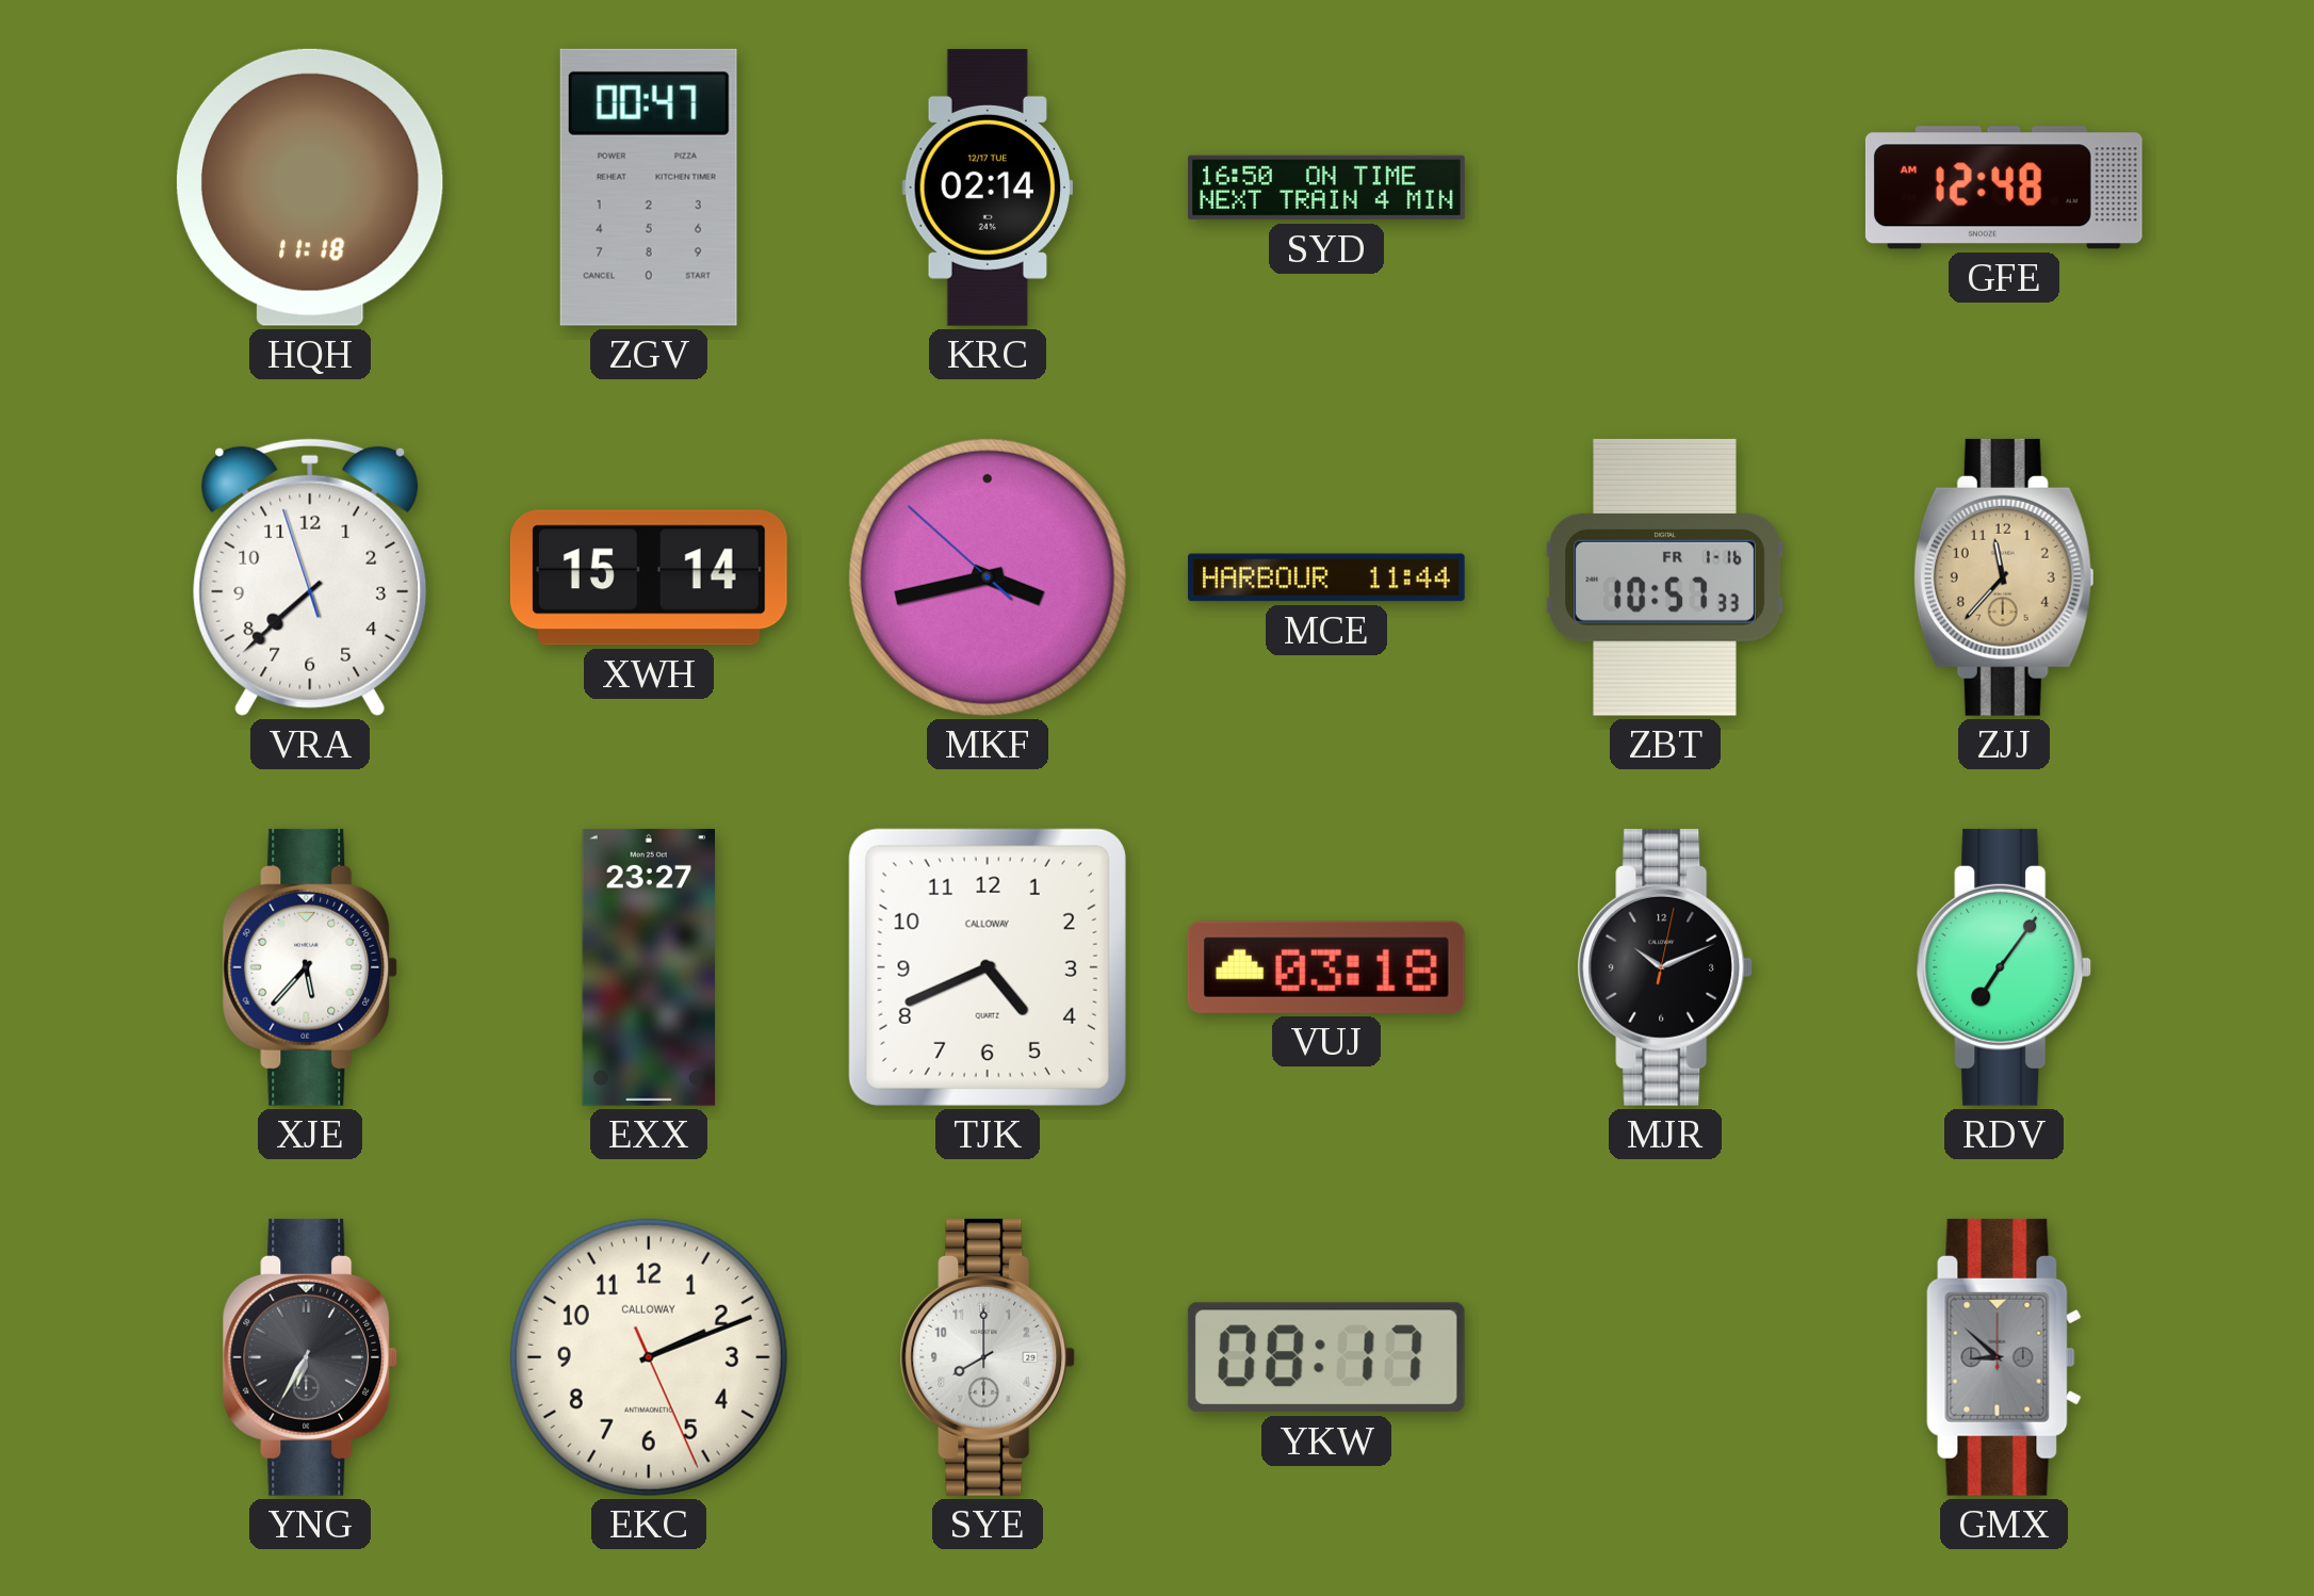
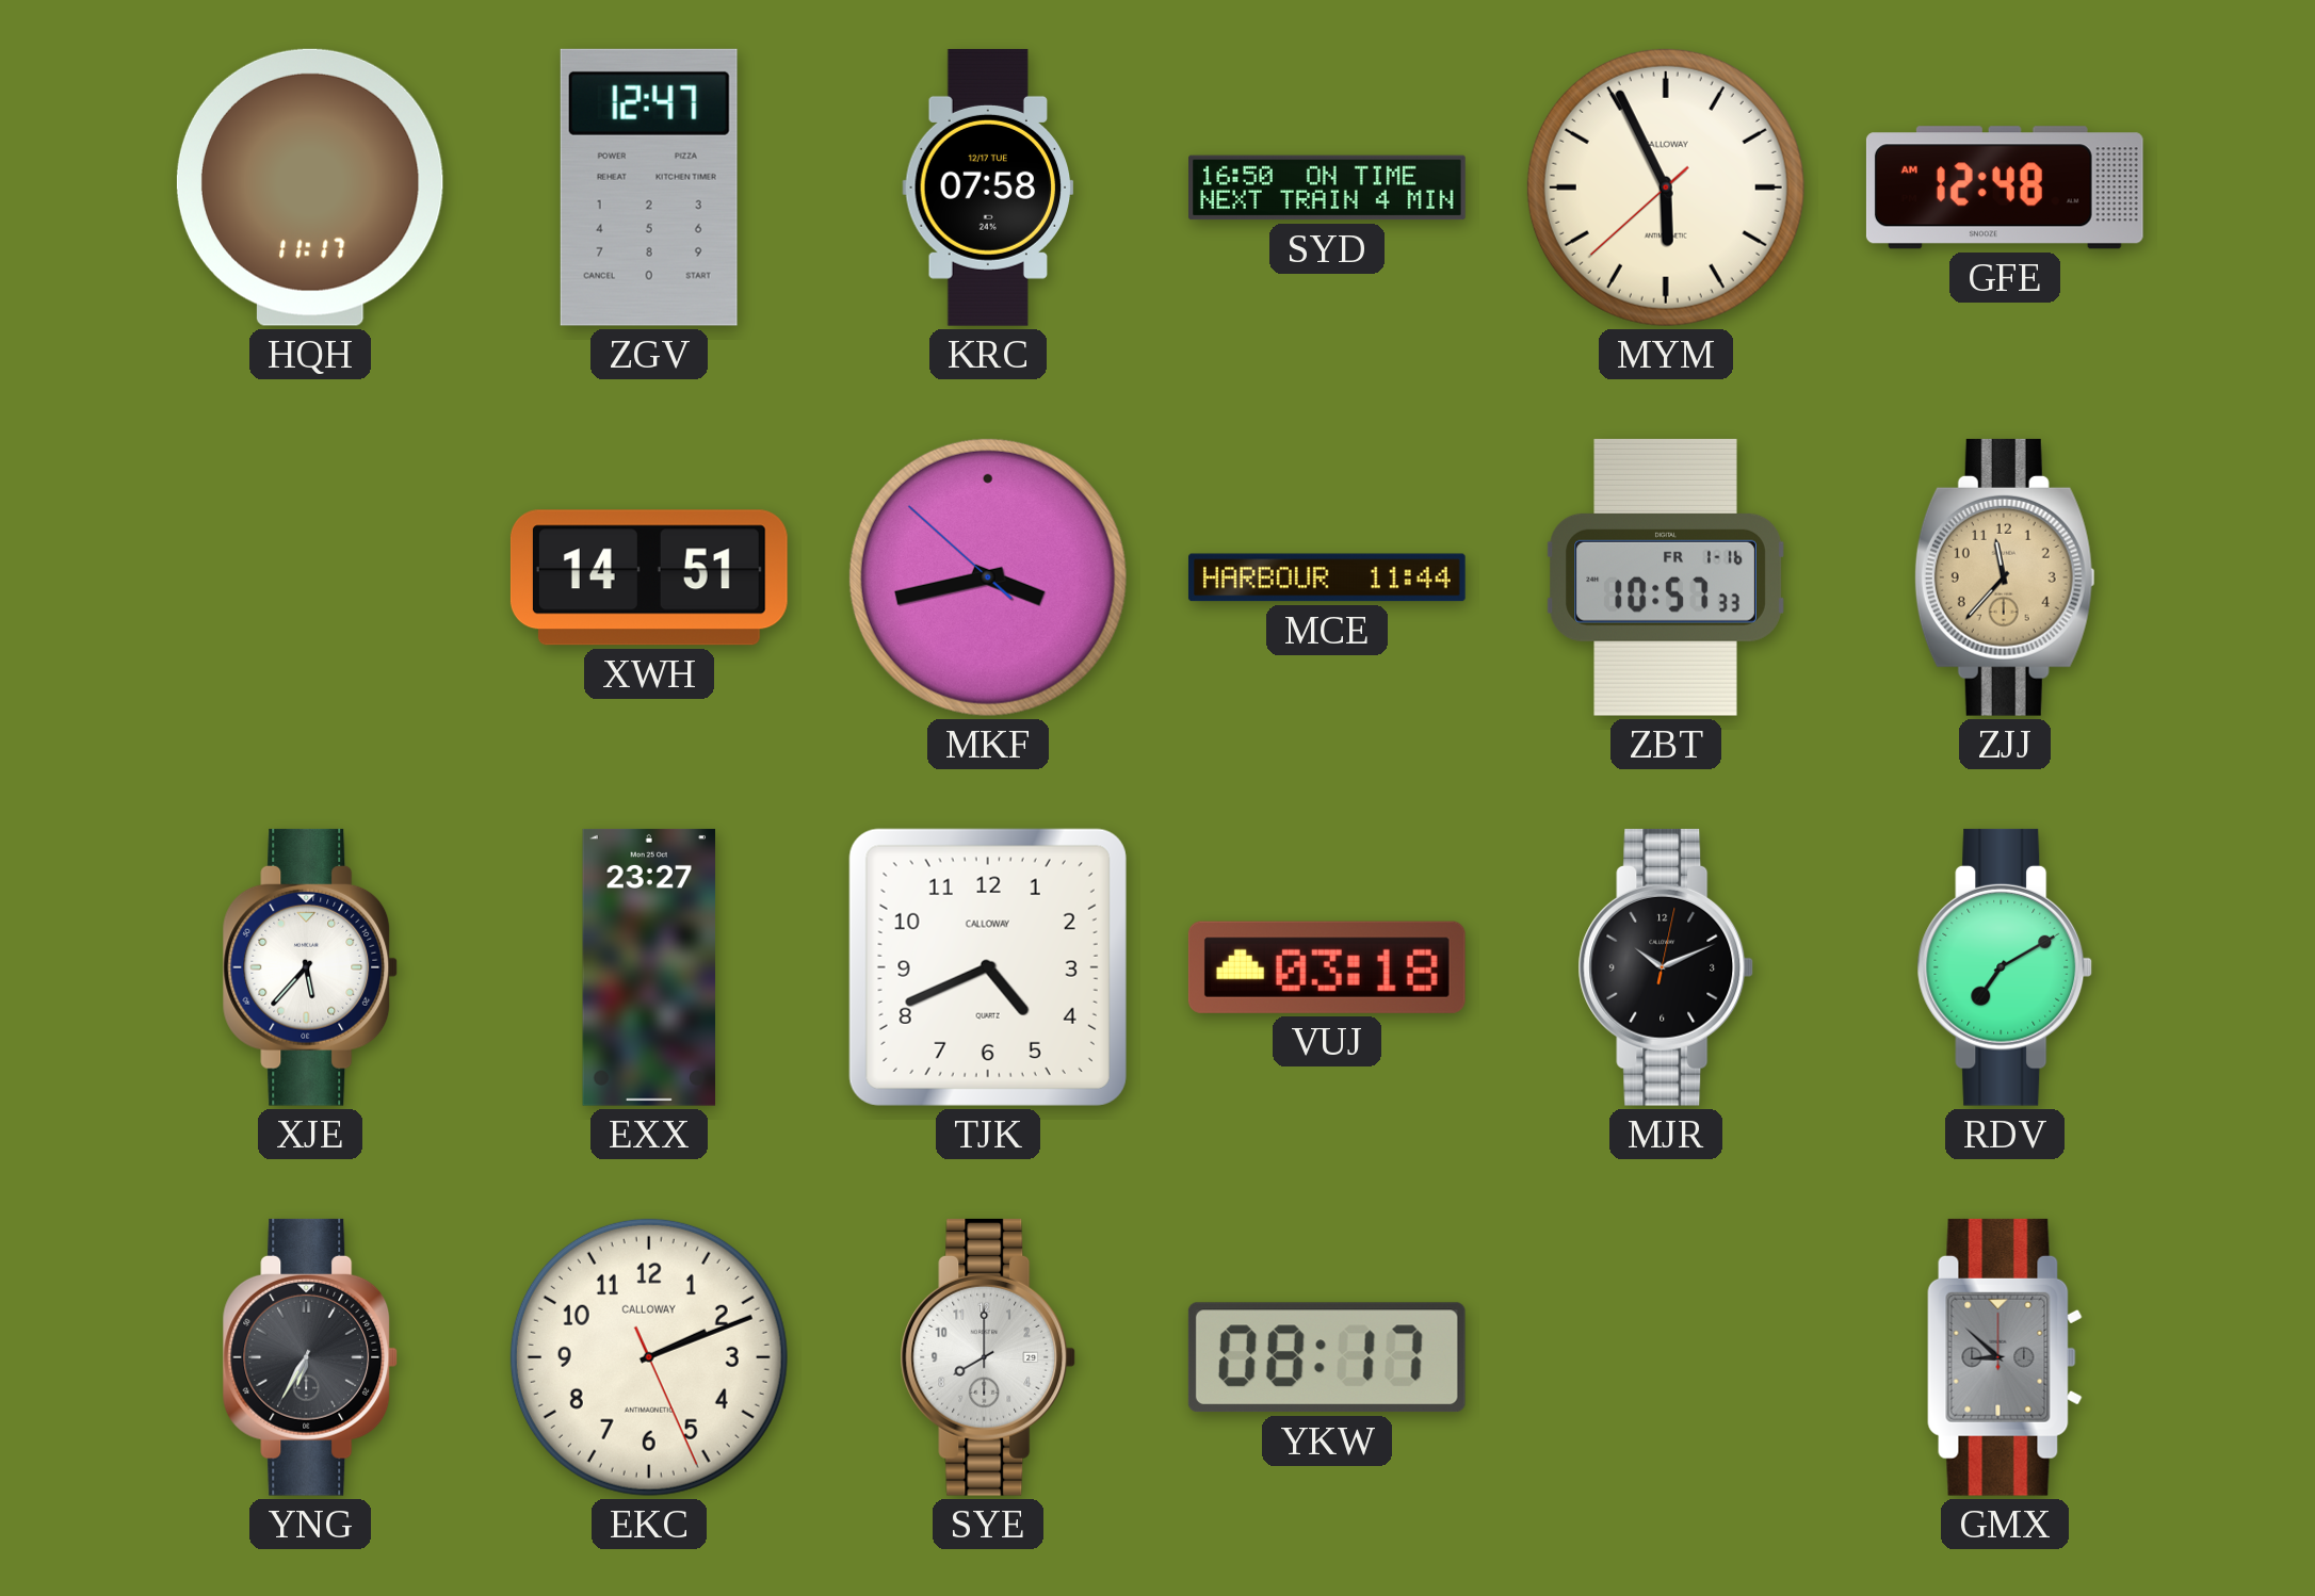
HQH: 11:18 -> 11:17 (310, 188)
ZGV: 00:47 -> 12:47 (649, 188)
KRC: 02:14 -> 07:58 (988, 188)
MYM: none -> 5:55 (1666, 188)
VRA: 7:37 -> none (310, 577)
XWH: 15:14 -> 14:51 (649, 577)
RDV: 7:06 -> 7:10 (2005, 967)
